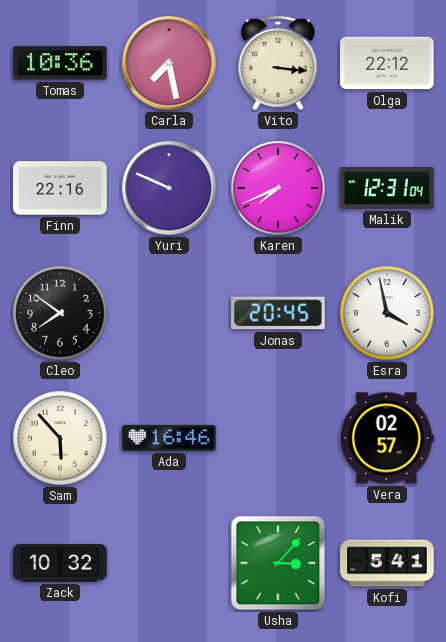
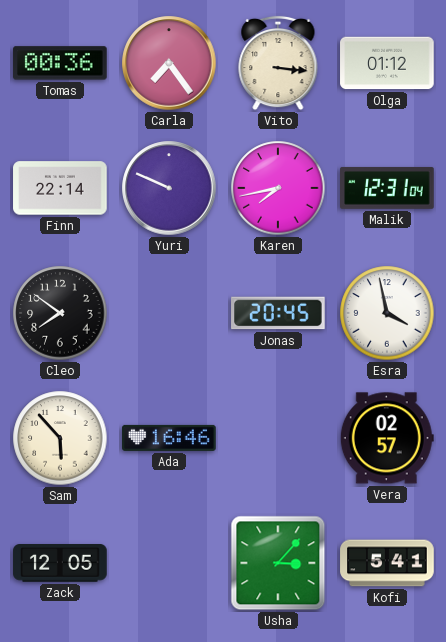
Tomas: 10:36 -> 00:36 (60, 63)
Carla: 7:28 -> 7:24 (169, 63)
Olga: 22:12 -> 01:12 (387, 63)
Finn: 22:16 -> 22:14 (60, 188)
Karen: 7:41 -> 7:43 (278, 188)
Zack: 10:32 -> 12:05 (60, 564)
